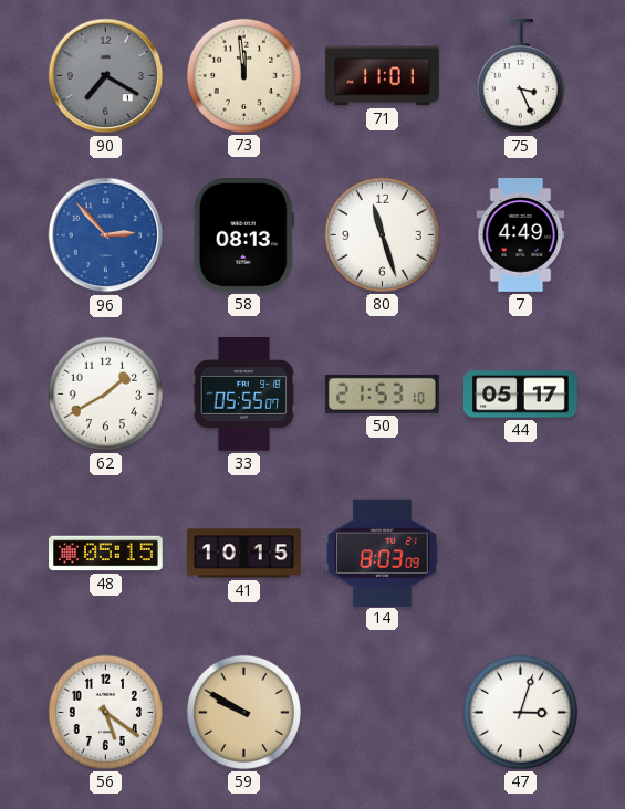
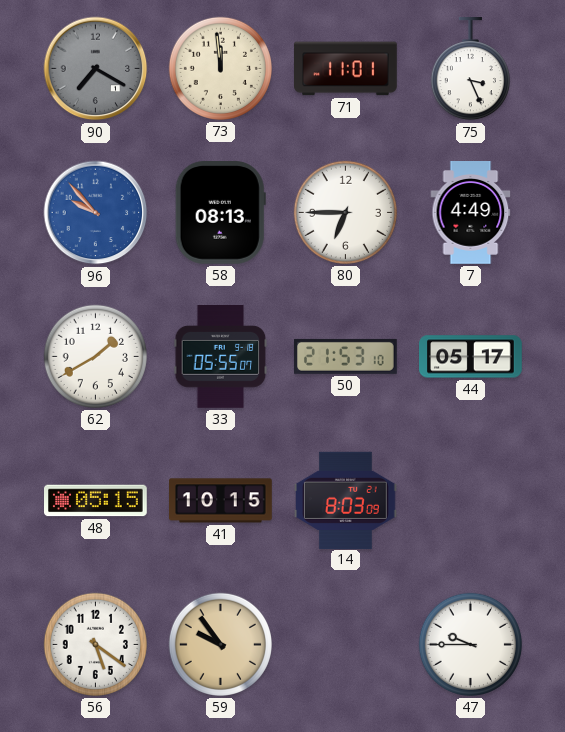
96: 2:53 -> 9:53 (96, 213)
80: 11:27 -> 6:45 (345, 212)
59: 9:50 -> 9:54 (220, 644)
47: 3:03 -> 9:45 (470, 644)
